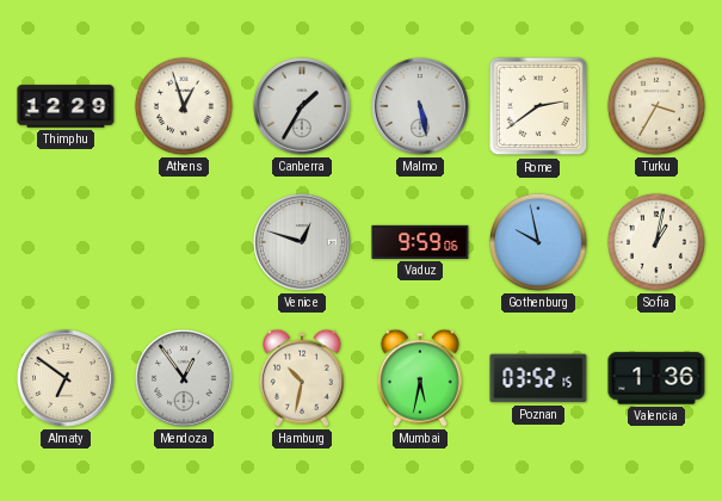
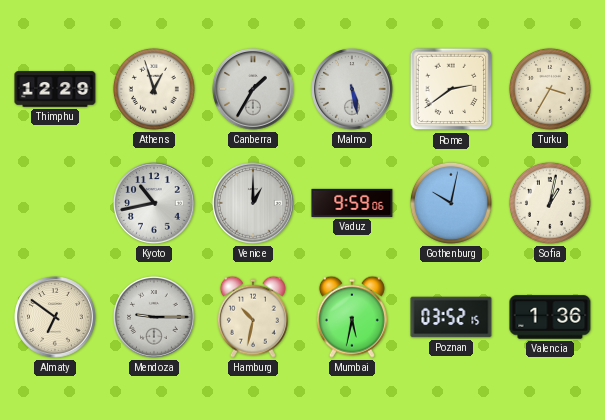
Kyoto: none -> 10:43 (154, 203)
Venice: 12:48 -> 1:00 (253, 203)
Gothenburg: 9:58 -> 10:02 (451, 203)
Mendoza: 12:54 -> 9:15 (154, 317)
